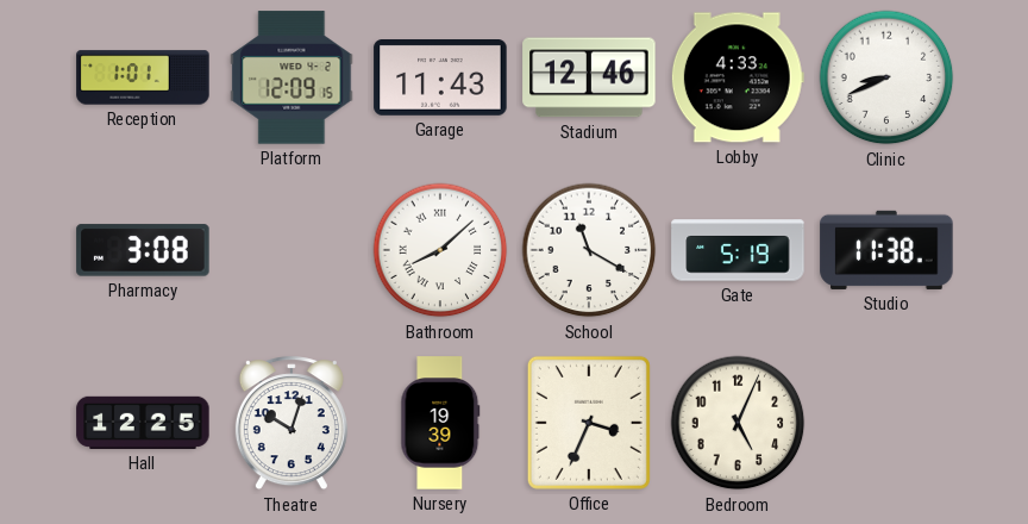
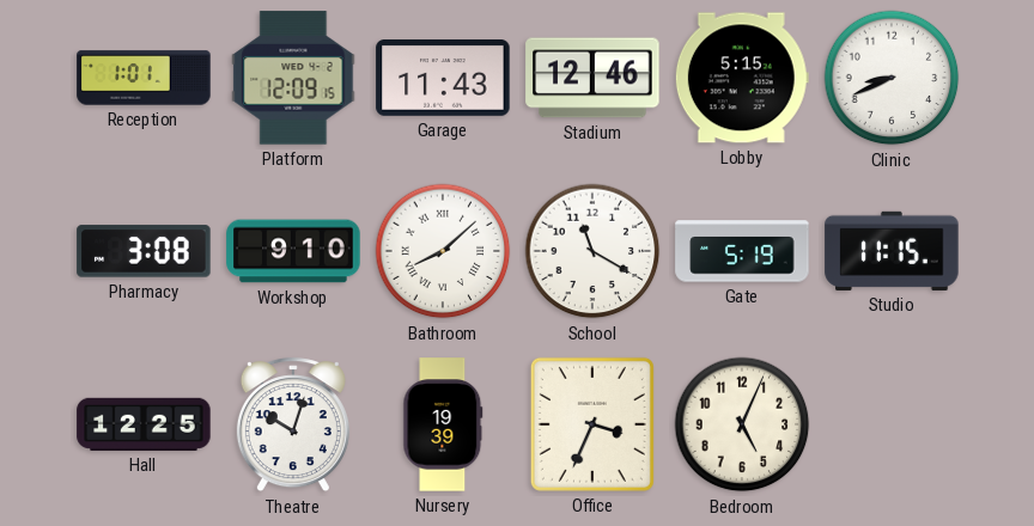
Lobby: 4:33 -> 5:15 (742, 78)
Workshop: none -> 9:10 (293, 251)
Studio: 11:38 -> 11:15 (892, 251)
